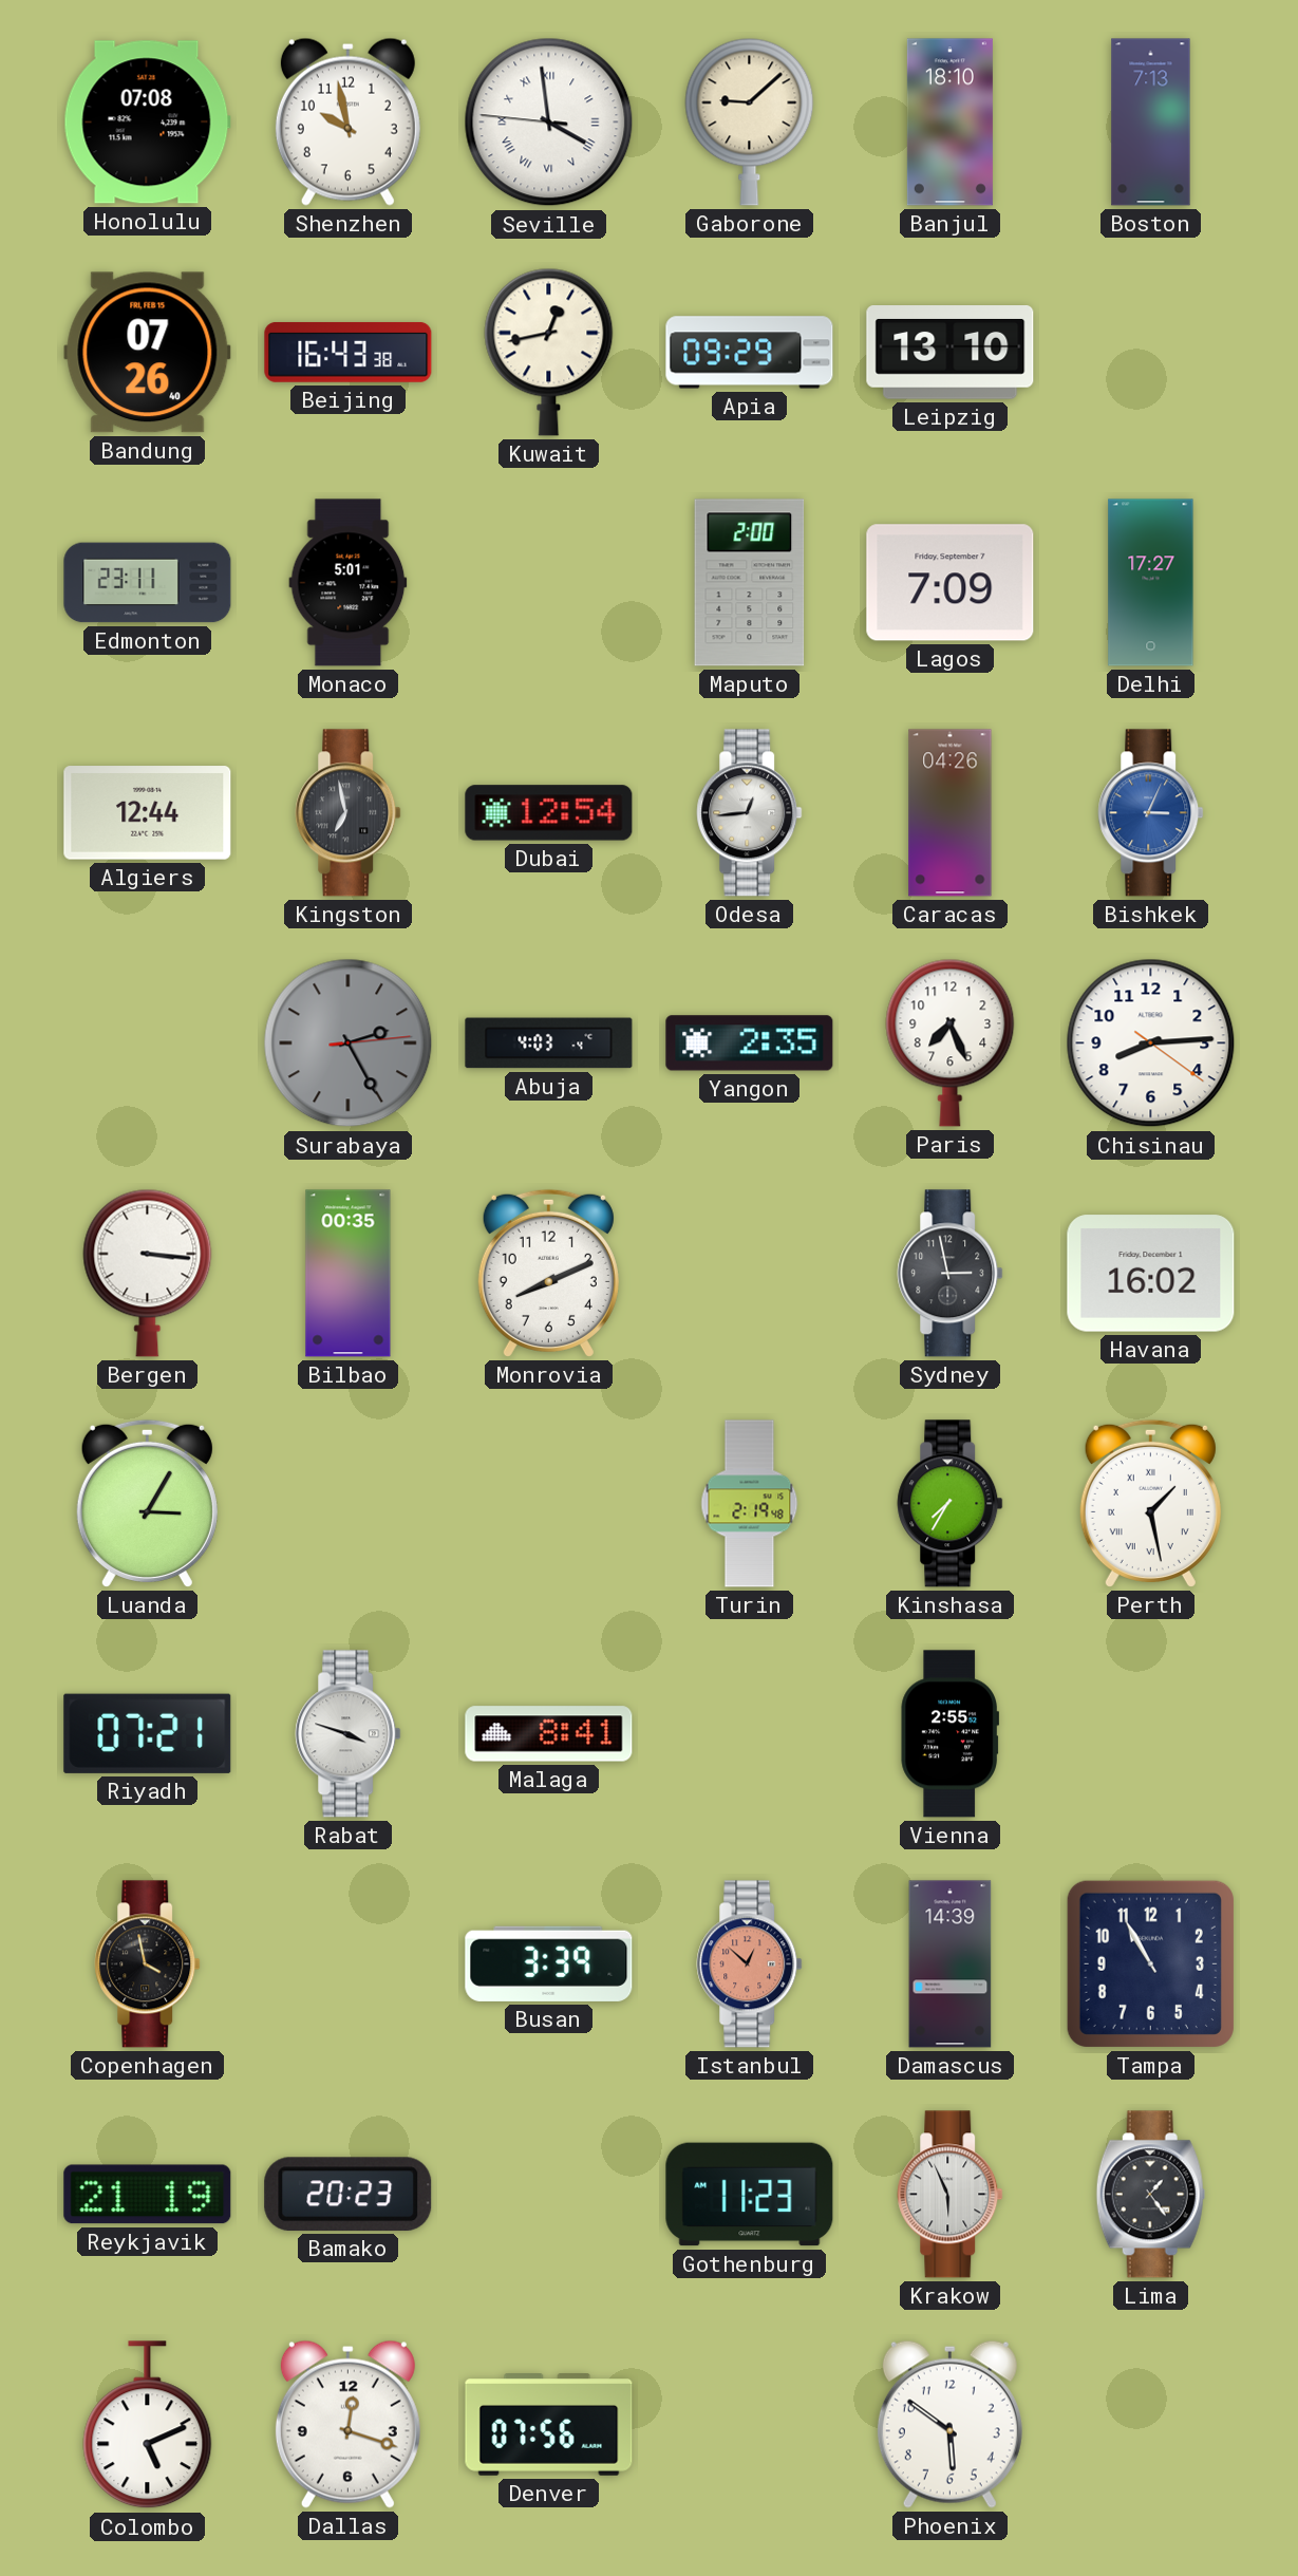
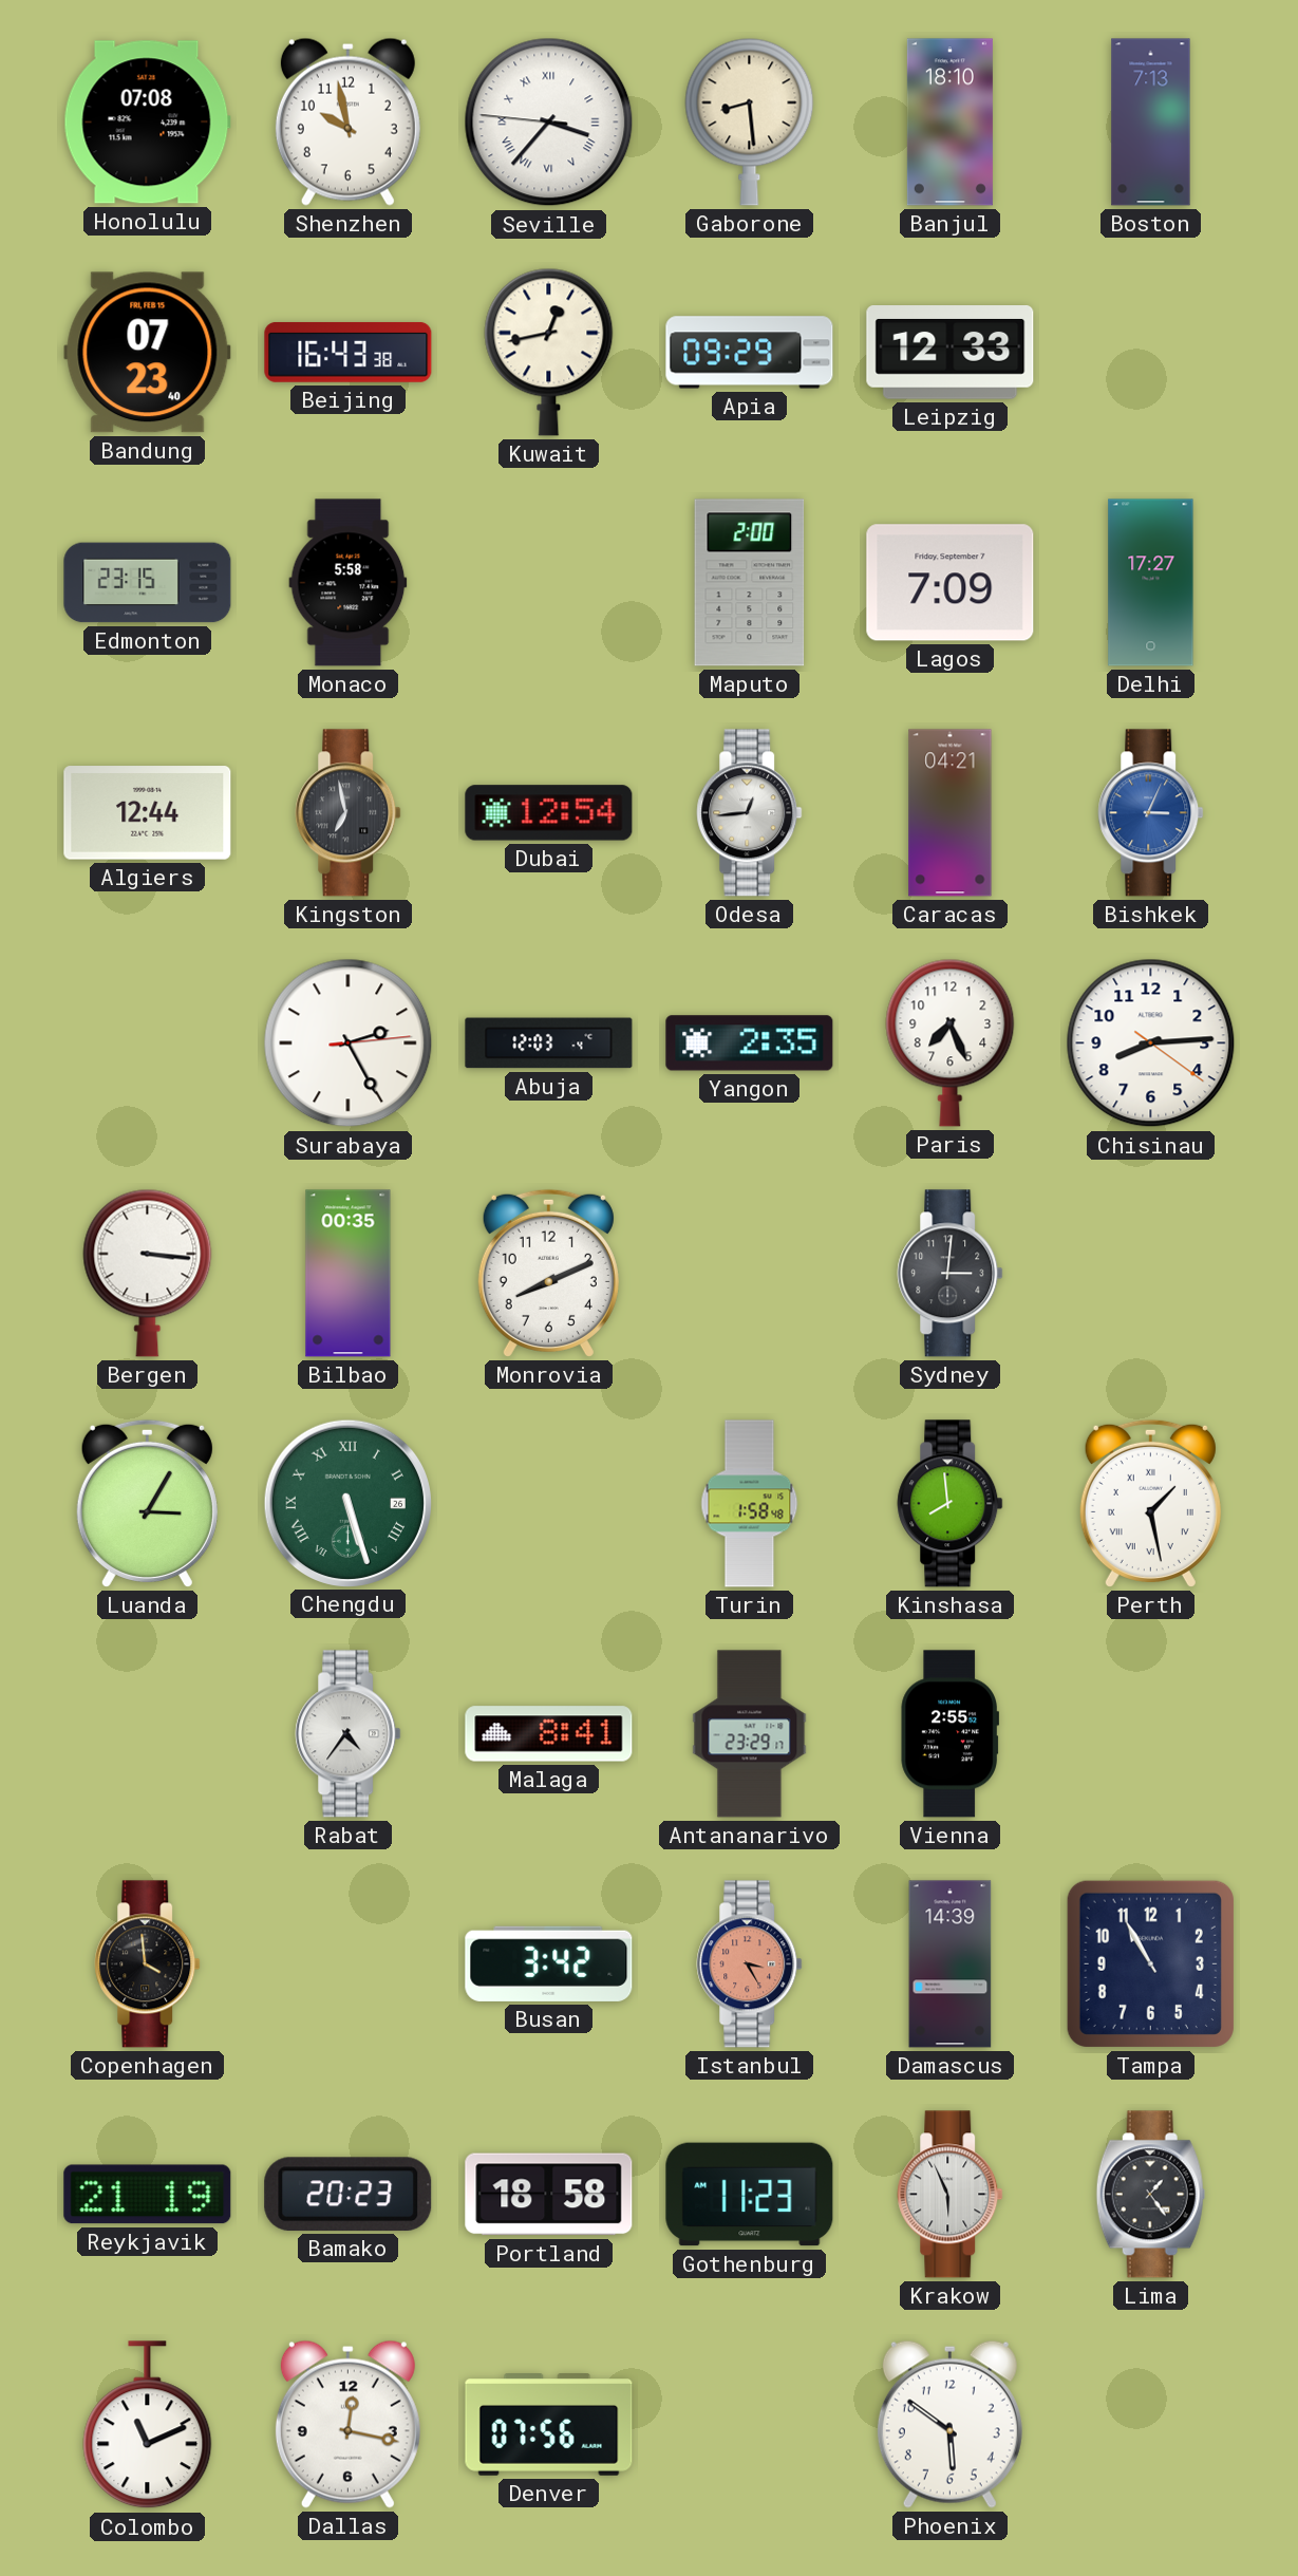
Seville: 3:58 -> 3:36 (549, 123)
Gaborone: 9:08 -> 8:29 (750, 121)
Bandung: 07:26 -> 07:23 (148, 353)
Leipzig: 13:10 -> 12:33 (951, 353)
Edmonton: 23:11 -> 23:15 (148, 583)
Monaco: 5:01 -> 5:58 (349, 583)
Caracas: 04:26 -> 04:21 (951, 813)
Surabaya dial: grey -> white (349, 1043)
Abuja: 4:03 -> 12:03 (549, 1043)
Sydney: 2:58 -> 3:01 (951, 1274)
Havana: 16:02 -> none (1151, 1274)
Chengdu: none -> 5:27 (347, 1503)
Turin: 2:19 -> 1:58 (750, 1504)
Kinshasa: 7:35 -> 7:59 (951, 1504)
Riyadh: 07:21 -> none (148, 1733)
Rabat: 3:48 -> 4:36 (349, 1734)
Antananarivo: none -> 23:29 (750, 1734)
Copenhagen: 3:58 -> 3:59 (148, 1964)
Busan: 3:39 -> 3:42 (549, 1963)
Istanbul: 12:52 -> 3:25 (750, 1964)
Portland: none -> 18:58 (549, 2195)
Colombo: 5:11 -> 11:11 (148, 2425)
Dallas: 12:18 -> 12:17 (347, 2424)
